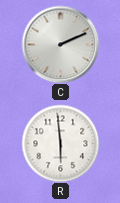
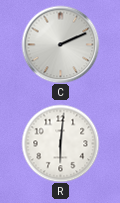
R: 5:59 -> 6:01 (60, 143)
